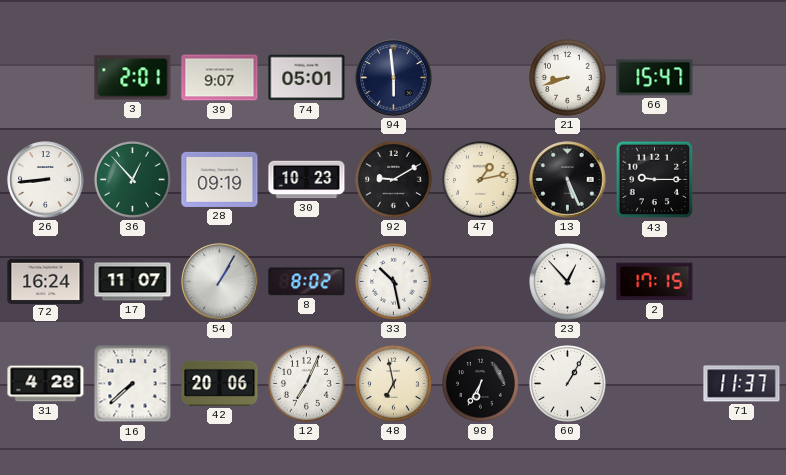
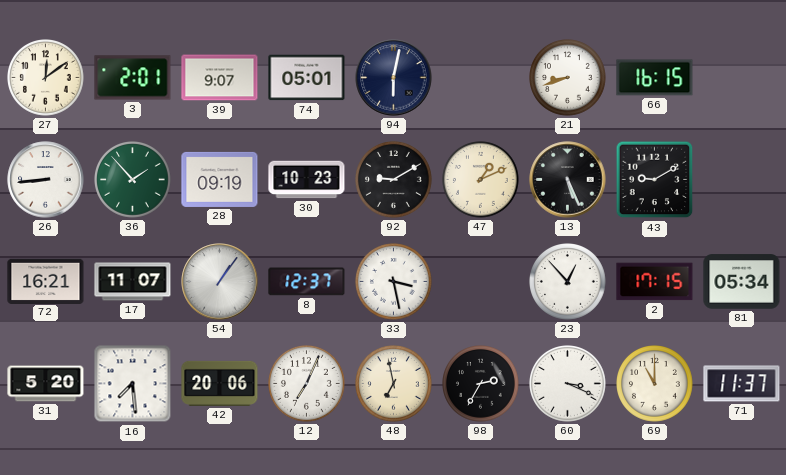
27: none -> 12:09 (46, 78)
94: 5:59 -> 6:02 (394, 78)
66: 15:47 -> 16:15 (655, 78)
36: 12:53 -> 1:53 (133, 180)
47: 1:13 -> 1:11 (481, 180)
43: 9:15 -> 9:10 (655, 180)
72: 16:24 -> 16:21 (46, 281)
54: 1:05 -> 1:06 (220, 282)
8: 8:02 -> 12:37 (307, 282)
33: 10:28 -> 3:28 (394, 282)
81: none -> 05:34 (742, 282)
31: 4:28 -> 5:20 (46, 384)
16: 7:38 -> 7:29 (133, 384)
98: 6:35 -> 2:35 (481, 384)
60: 1:05 -> 3:19 (568, 384)
69: none -> 11:00 (655, 384)
